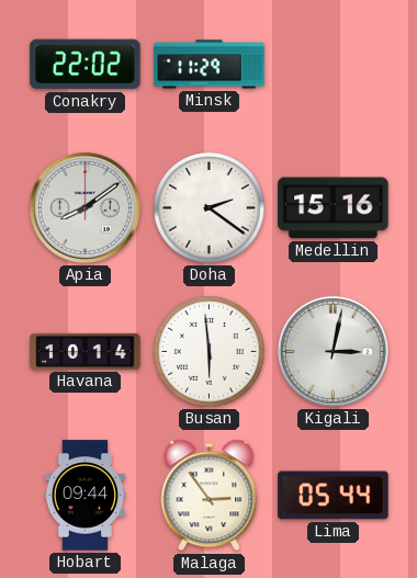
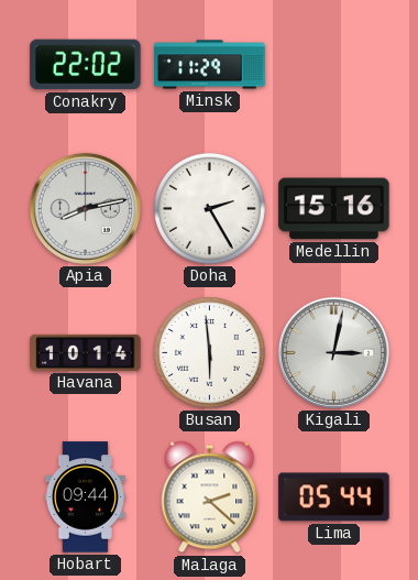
Apia: 8:09 -> 8:13 (85, 208)
Doha: 2:21 -> 2:25 (209, 208)
Malaga: 2:54 -> 2:22 (210, 497)
